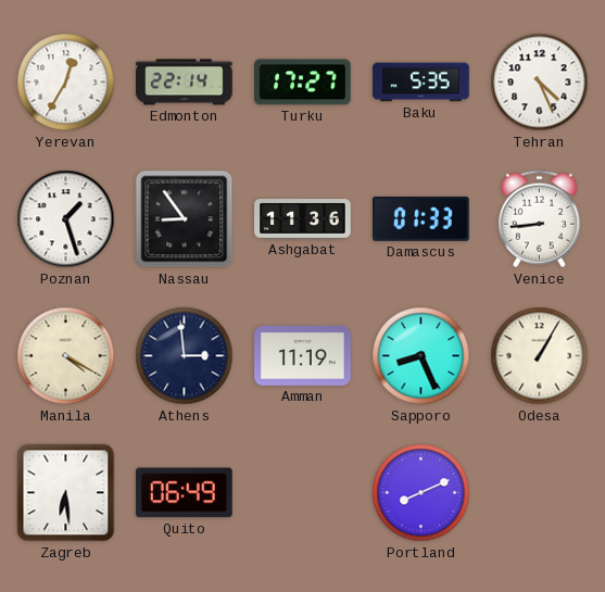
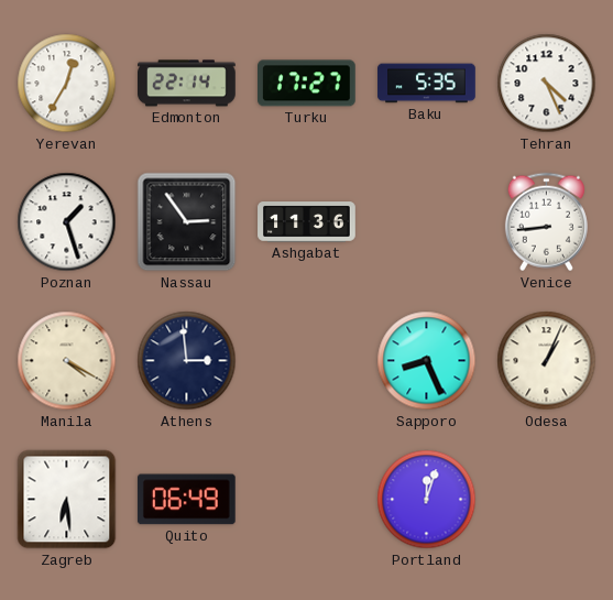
Nassau: 8:54 -> 2:54 (187, 222)
Damascus: 01:33 -> none (421, 218)
Amman: 11:19 -> none (303, 355)
Odesa: 1:05 -> 1:04 (547, 361)
Portland: 8:11 -> 12:03 (427, 500)
